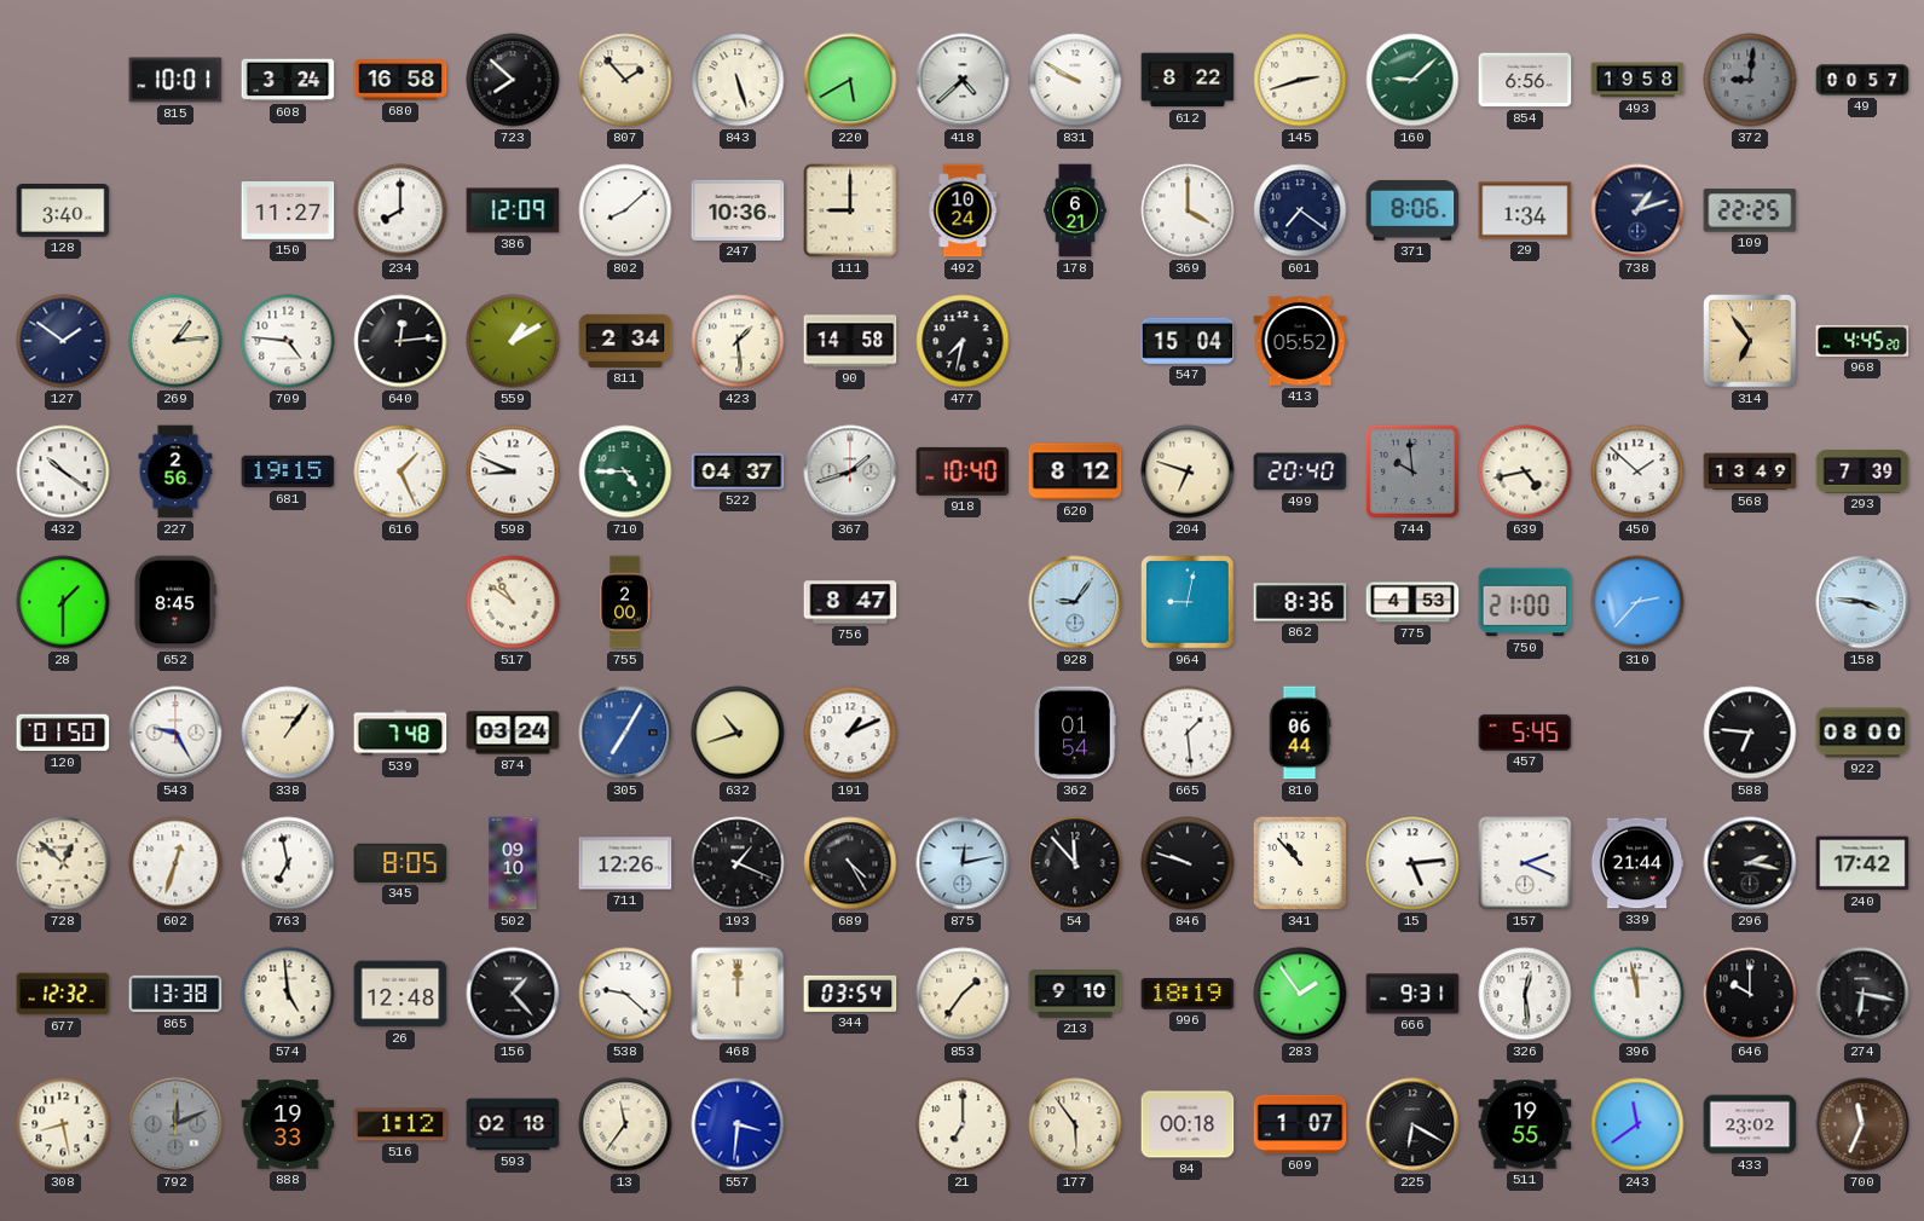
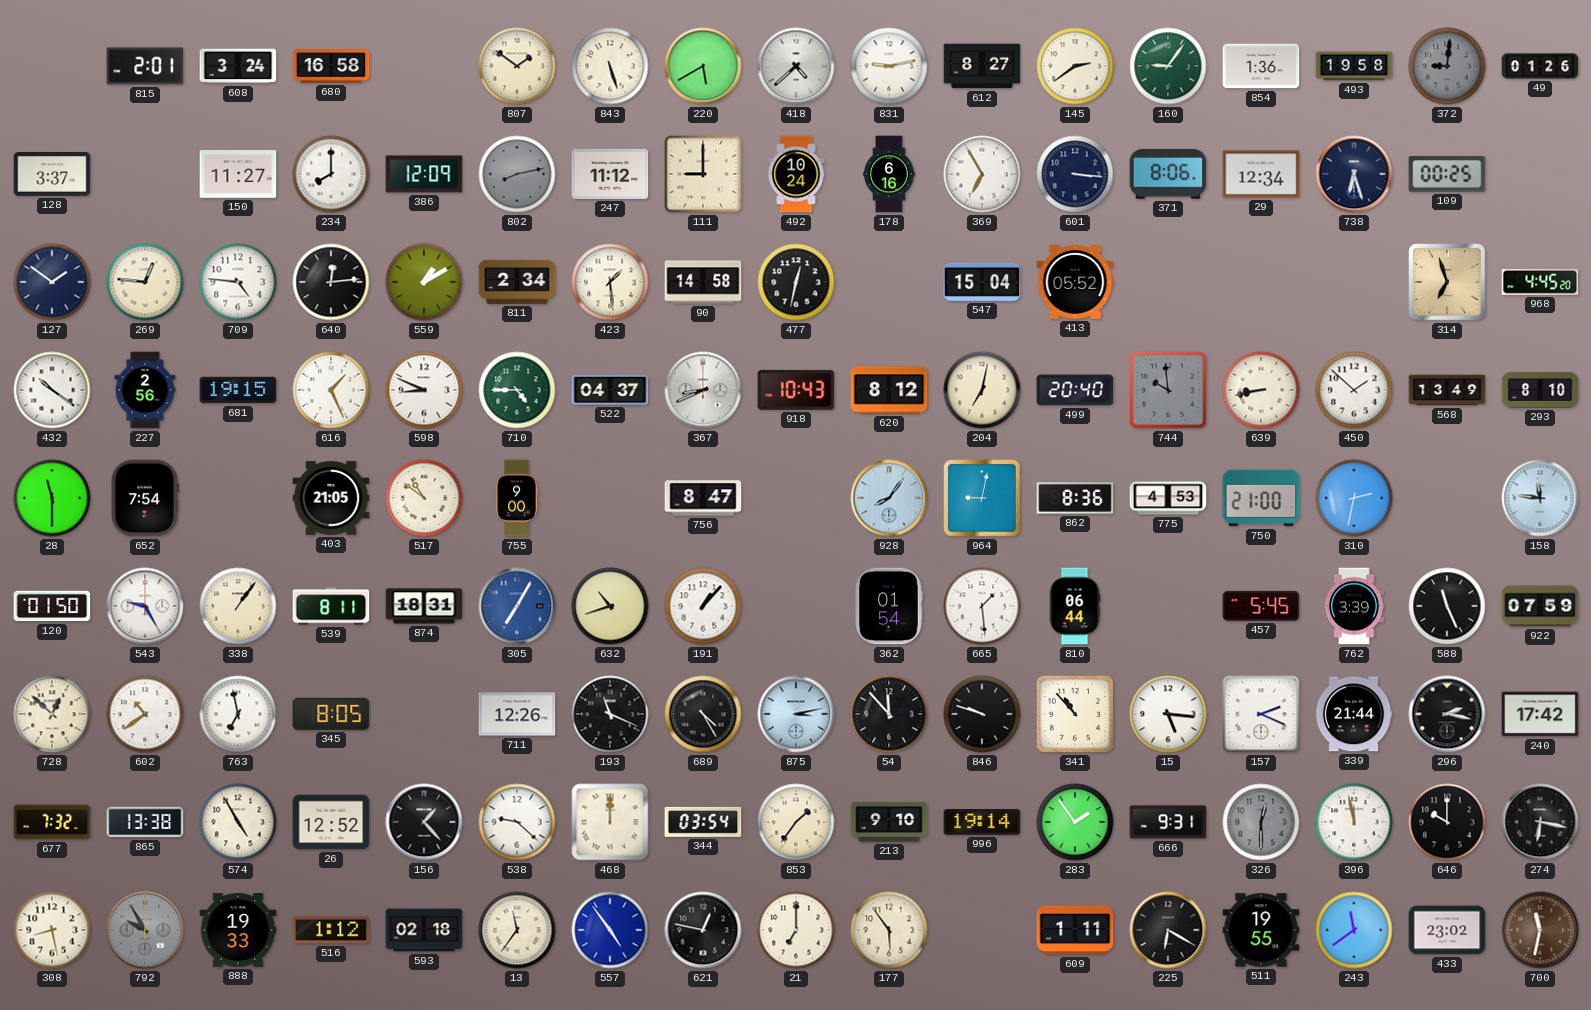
815: 10:01 -> 2:01 (145, 66)
723: 7:52 -> none (513, 80)
807: 1:53 -> 1:51 (517, 66)
831: 9:50 -> 9:13 (889, 66)
612: 8:22 -> 8:27 (982, 66)
145: 2:42 -> 2:39 (1075, 66)
160: 9:08 -> 9:06 (1168, 66)
854: 6:56 -> 1:36 (1261, 66)
49: 00:57 -> 01:26 (1540, 66)
128: 3:40 -> 3:37 (52, 175)
802: 8:08 -> 8:13 (517, 174)
802 dial: white -> grey (517, 174)
247: 10:36 -> 11:12 (610, 174)
178: 6:21 -> 6:16 (889, 174)
369: 4:00 -> 6:55 (982, 174)
601: 7:21 -> 3:16 (1075, 174)
29: 1:34 -> 12:34 (1261, 174)
738: 1:12 -> 6:27 (1354, 174)
109: 22:25 -> 00:25 (1447, 174)
269: 1:14 -> 12:46 (145, 282)
477: 7:32 -> 12:32 (796, 282)
314: 6:54 -> 6:57 (1447, 282)
367: 1:42 -> 8:41 (703, 390)
918: 10:40 -> 10:43 (796, 390)
204: 6:48 -> 7:02 (982, 390)
639: 4:43 -> 8:43 (1261, 390)
293: 7:39 -> 8:10 (1540, 390)
28: 1:30 -> 11:30 (52, 498)
652: 8:45 -> 7:54 (144, 498)
403: none -> 21:05 (331, 498)
755: 2:00 -> 9:00 (517, 498)
928: 9:06 -> 8:06 (889, 498)
310: 2:37 -> 2:32 (1354, 498)
158: 3:46 -> 11:46 (1540, 498)
539: 7:48 -> 8:11 (331, 606)
874: 03:24 -> 18:31 (424, 606)
191: 1:11 -> 1:07 (703, 606)
762: none -> 3:39 (1354, 606)
588: 6:46 -> 11:26 (1447, 606)
922: 08:00 -> 07:59 (1540, 606)
602: 12:33 -> 10:39 (145, 714)
502: 09:10 -> none (513, 863)
193: 1:19 -> 11:19 (610, 714)
875: 12:13 -> 3:13 (796, 714)
15: 5:14 -> 5:16 (1168, 714)
677: 12:32 -> 7:32 (52, 822)
574: 4:59 -> 4:55 (238, 822)
26: 12:48 -> 12:52 (331, 822)
996: 18:19 -> 19:14 (982, 822)
326: 12:29 -> 12:30 (1261, 822)
326 dial: white -> grey (1261, 822)
792: 12:11 -> 9:55 (145, 930)
557: 3:31 -> 4:54 (610, 930)
621: none -> 12:47 (703, 930)
84: 00:18 -> none (1188, 1124)
609: 1:07 -> 1:11 (1075, 930)
700: 11:34 -> 11:32 (1540, 930)
